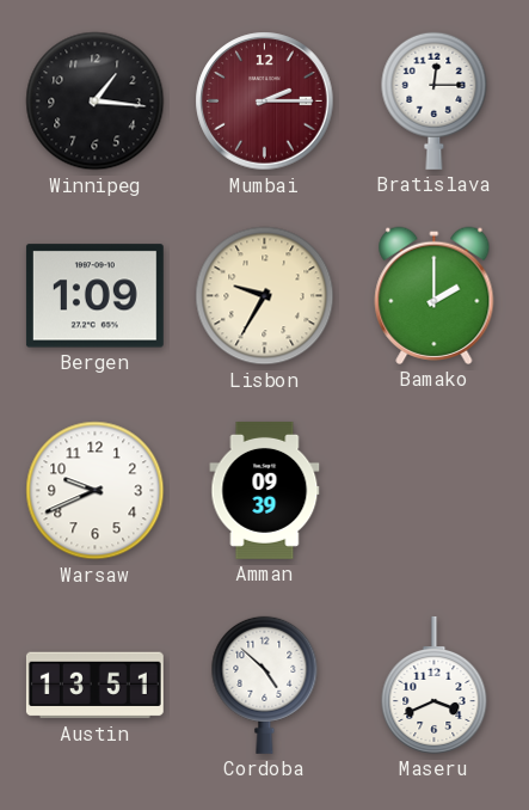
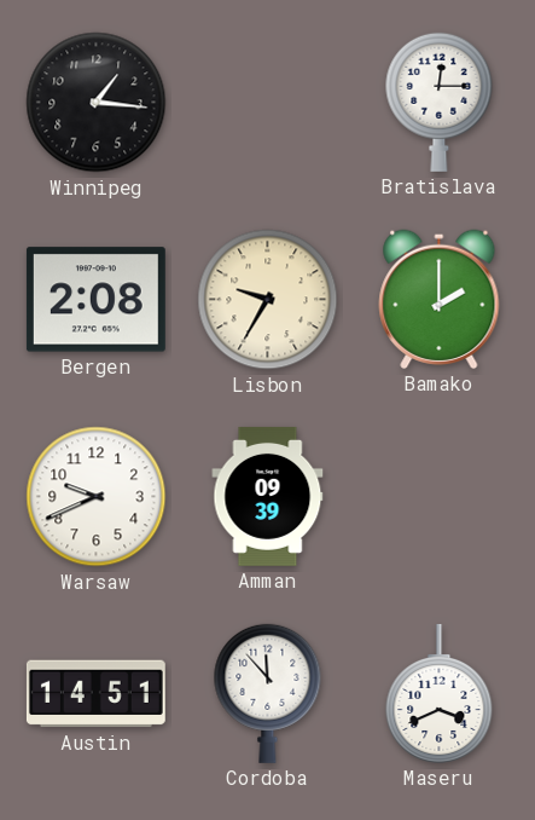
Mumbai: 2:15 -> none (265, 102)
Bergen: 1:09 -> 2:08 (95, 300)
Austin: 13:51 -> 14:51 (95, 694)
Cordoba: 4:52 -> 11:53 (268, 693)
